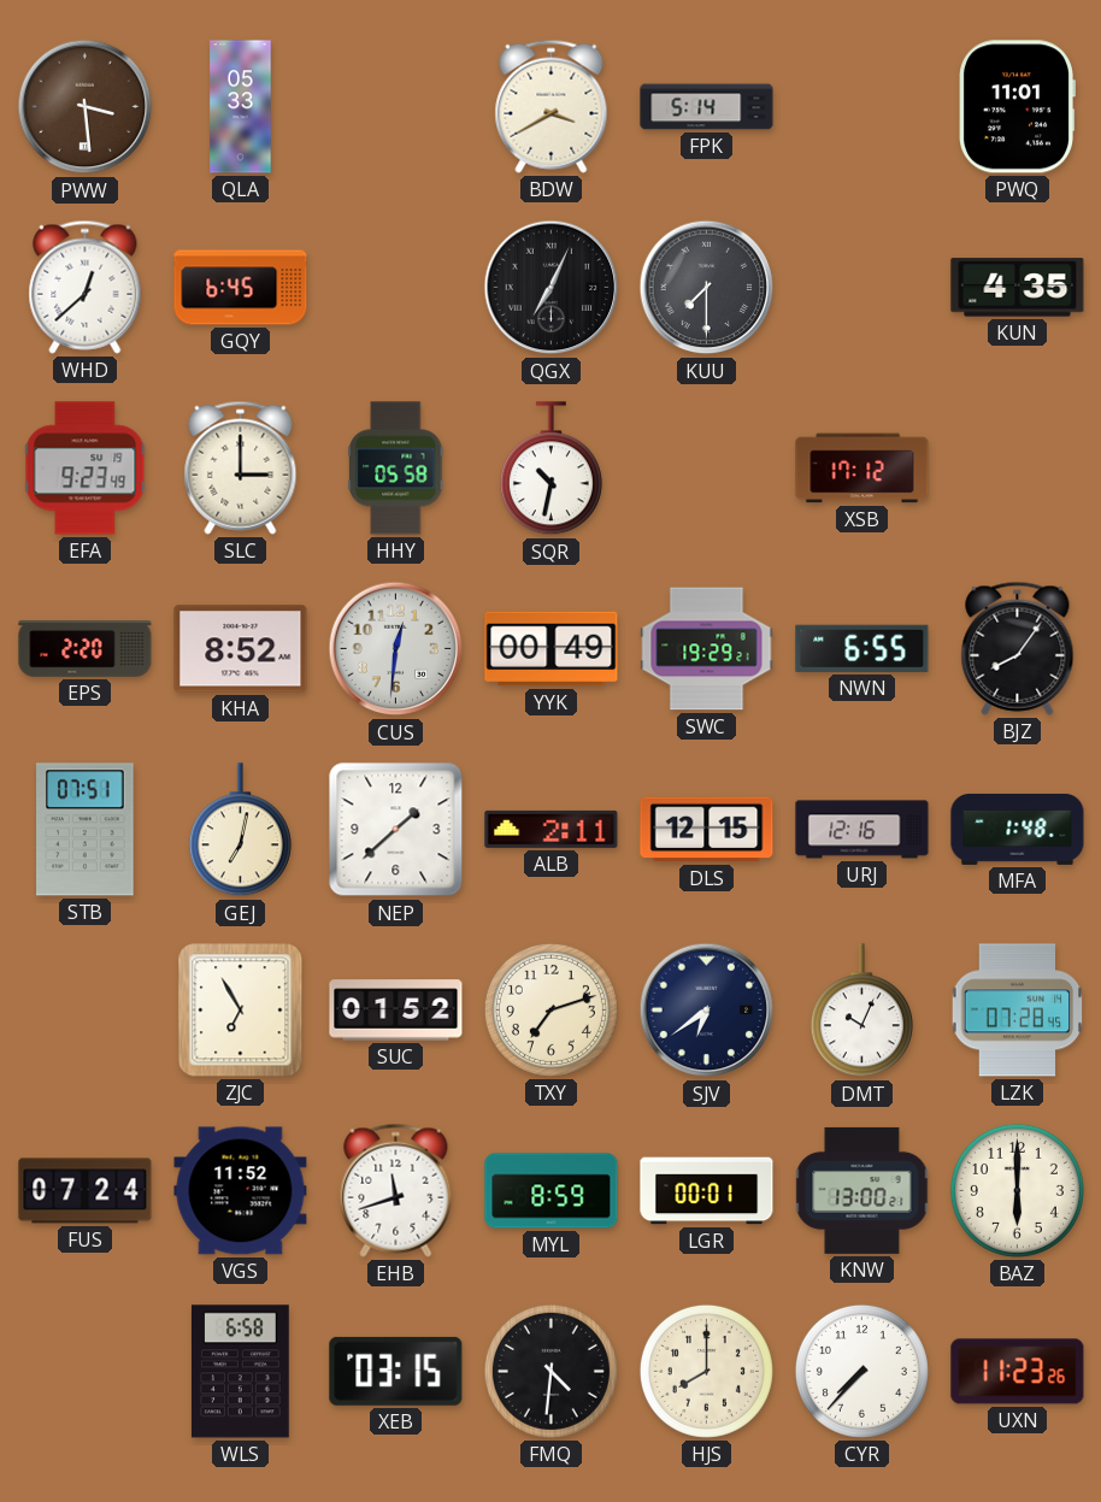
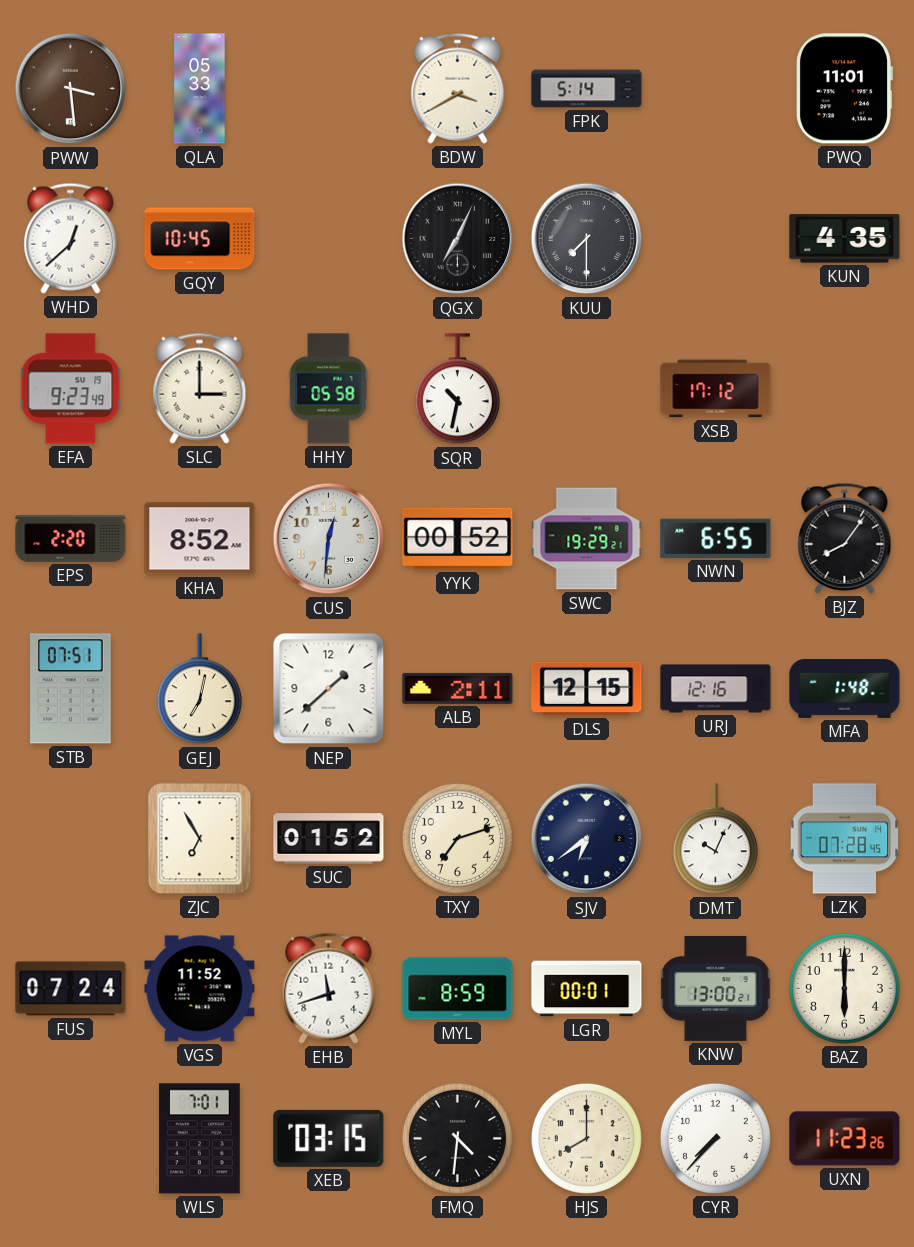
GQY: 6:45 -> 10:45 (200, 239)
YYK: 00:49 -> 00:52 (458, 539)
WLS: 6:58 -> 7:01 (199, 1139)
